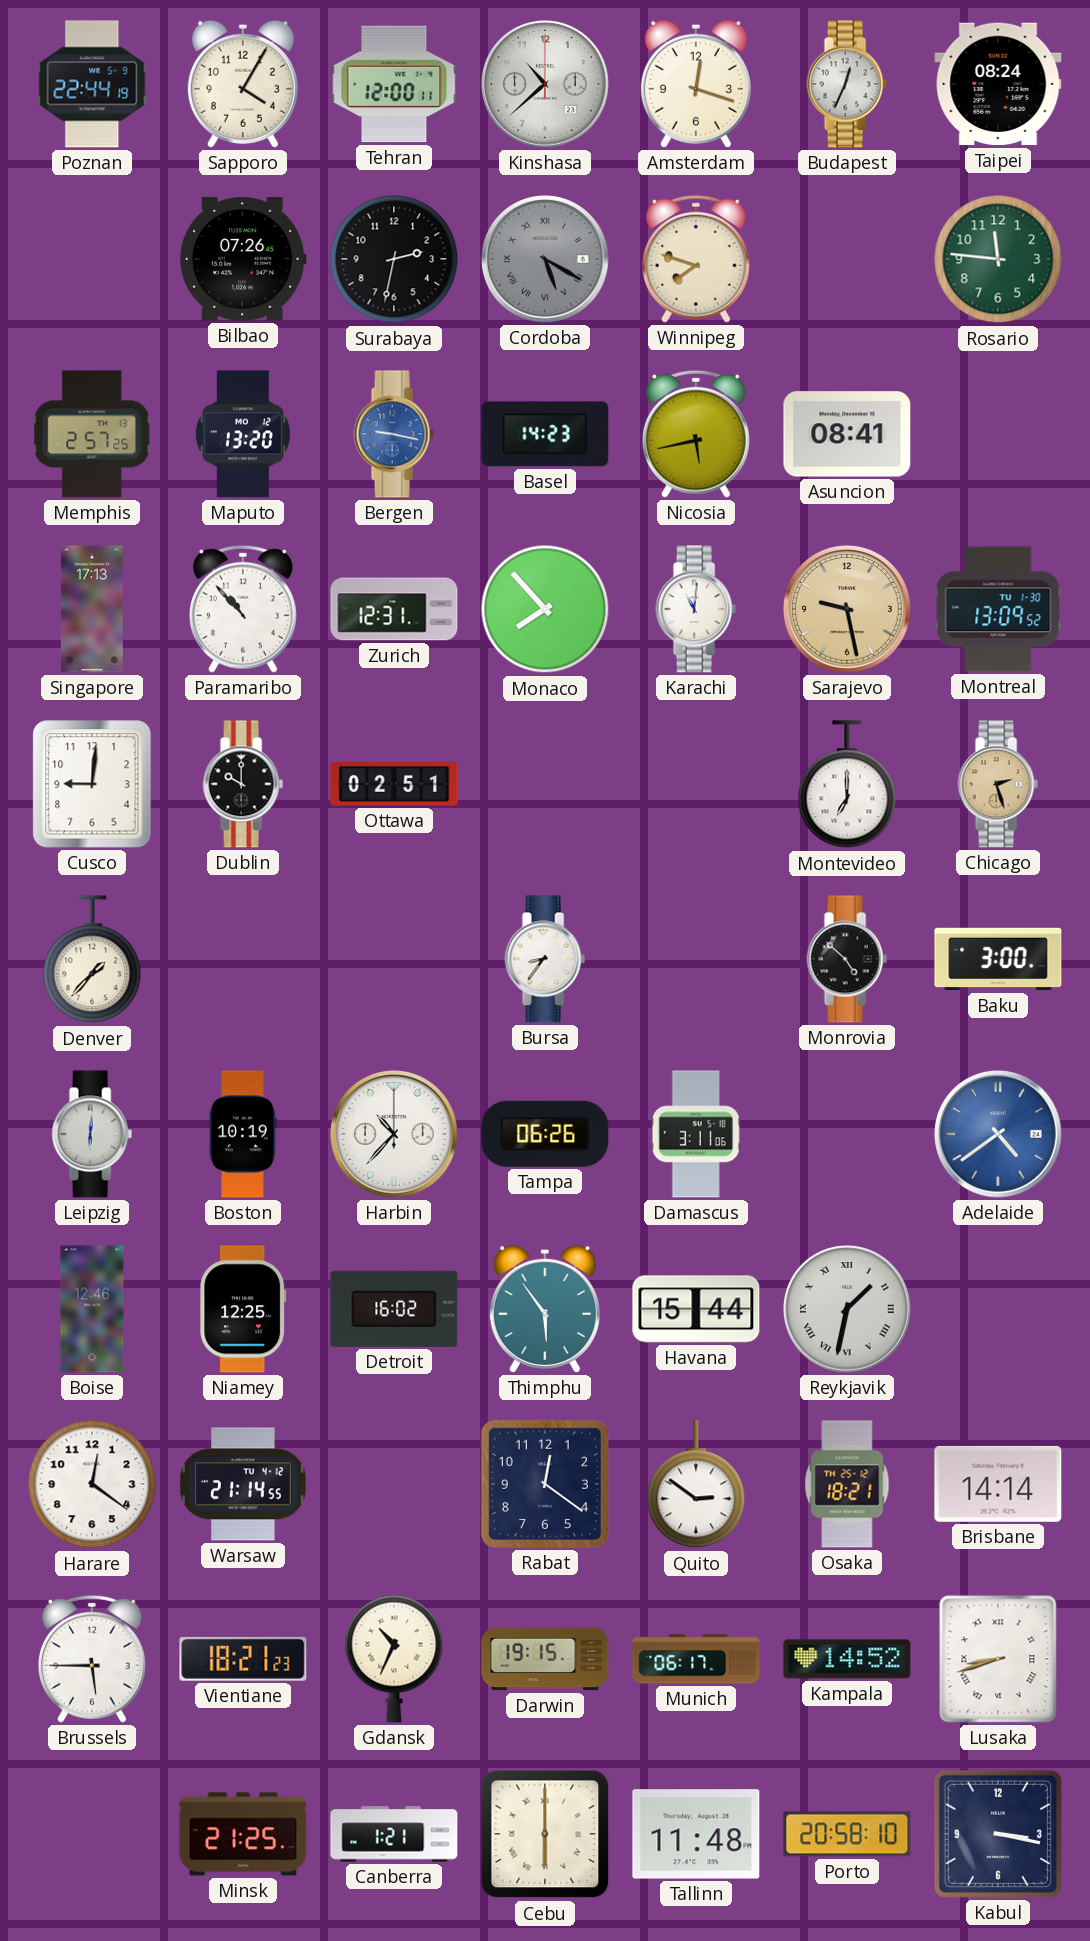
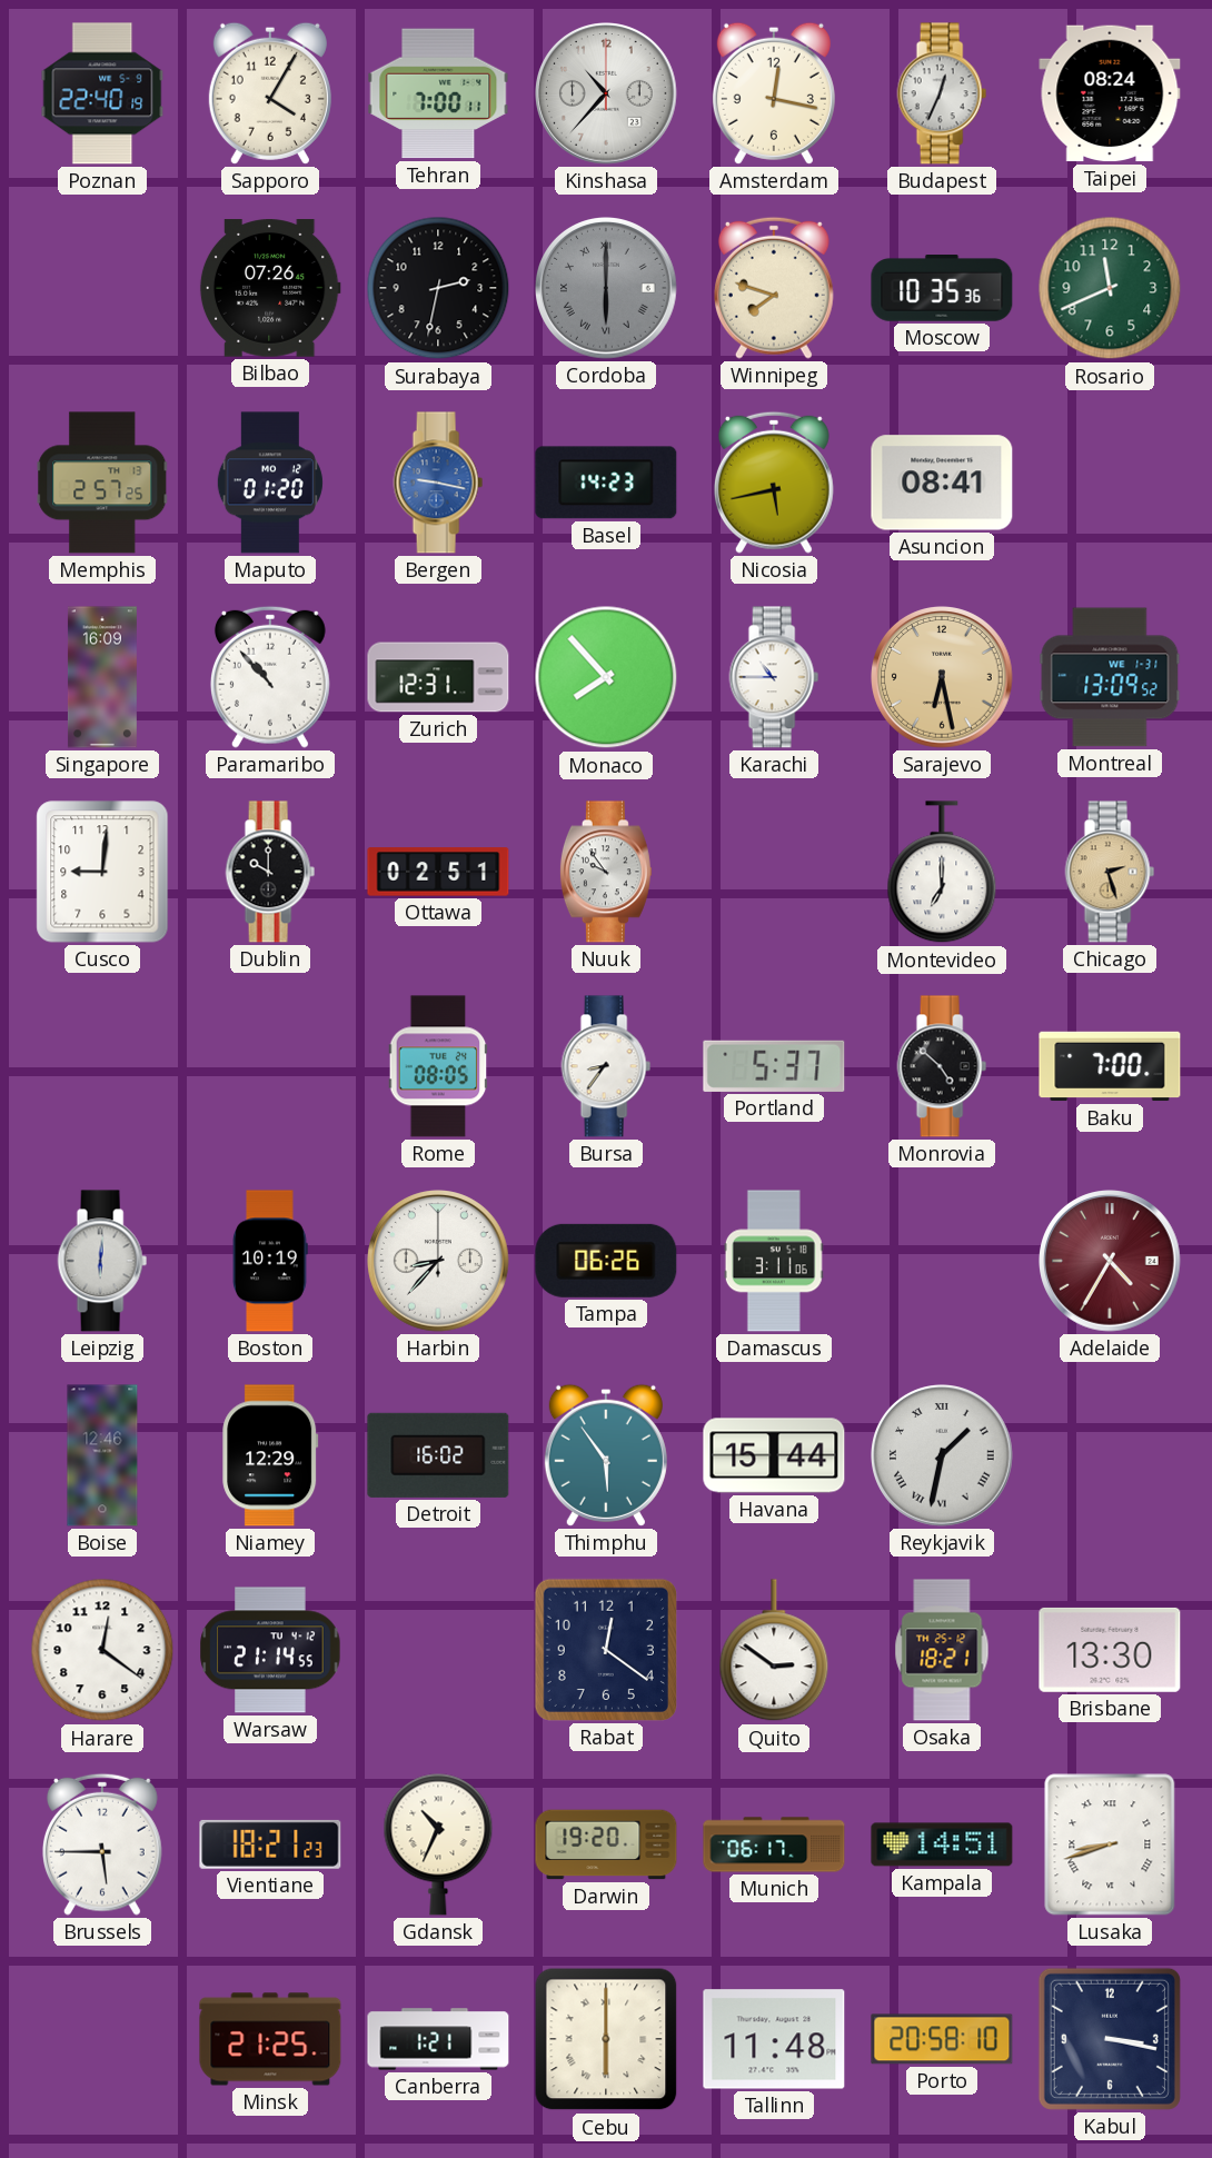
Poznan: 22:44 -> 22:40 (102, 93)
Tehran: 12:00 -> 7:00 (438, 93)
Kinshasa: 10:38 -> 10:37 (607, 95)
Amsterdam: 12:18 -> 12:17 (774, 93)
Cordoba: 5:20 -> 6:00 (607, 289)
Moscow: none -> 10:35 (942, 288)
Rosario: 11:46 -> 11:41 (1110, 288)
Maputo: 13:20 -> 01:20 (270, 483)
Singapore: 17:13 -> 16:09 (102, 677)
Karachi: 11:01 -> 10:45 (774, 677)
Sarajevo: 9:28 -> 6:28 (943, 678)
Montreal date: TU 1-30 -> WE 1-31 (1110, 677)
Nuuk: none -> 9:54 (606, 872)
Denver: 1:37 -> none (92, 960)
Rome: none -> 08:05 (438, 1066)
Portland: none -> 5:37 (774, 1066)
Baku: 3:00 -> 7:00 (1110, 1066)
Harbin: 10:37 -> 8:37 (439, 1262)
Adelaide: 4:39 -> 4:35 (1111, 1262)
Adelaide dial: blue -> burgundy (1111, 1262)
Niamey: 12:25 -> 12:29 (270, 1455)
Brisbane: 14:14 -> 13:30 (1110, 1650)
Darwin: 19:15 -> 19:20 (606, 1844)
Kampala: 14:52 -> 14:51 (942, 1844)
